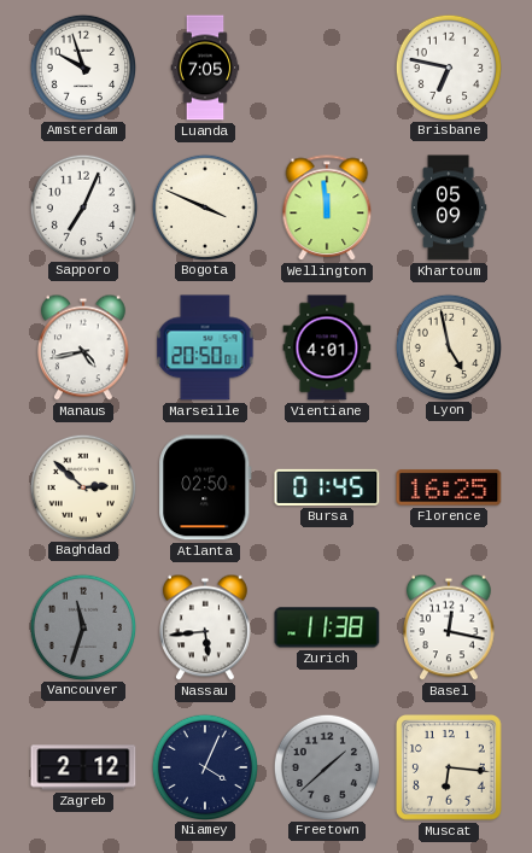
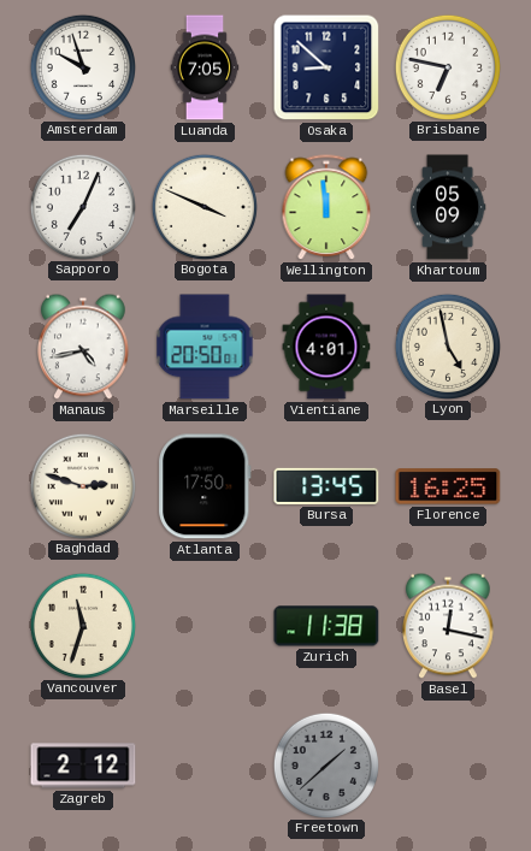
Osaka: none -> 8:52 (326, 67)
Baghdad: 2:52 -> 2:48 (82, 485)
Atlanta: 02:50 -> 17:50 (205, 486)
Bursa: 01:45 -> 13:45 (326, 486)
Vancouver dial: grey -> cream (82, 625)
Nassau: 5:44 -> none (205, 627)
Niamey: 4:04 -> none (204, 766)
Muscat: 6:16 -> none (450, 769)
